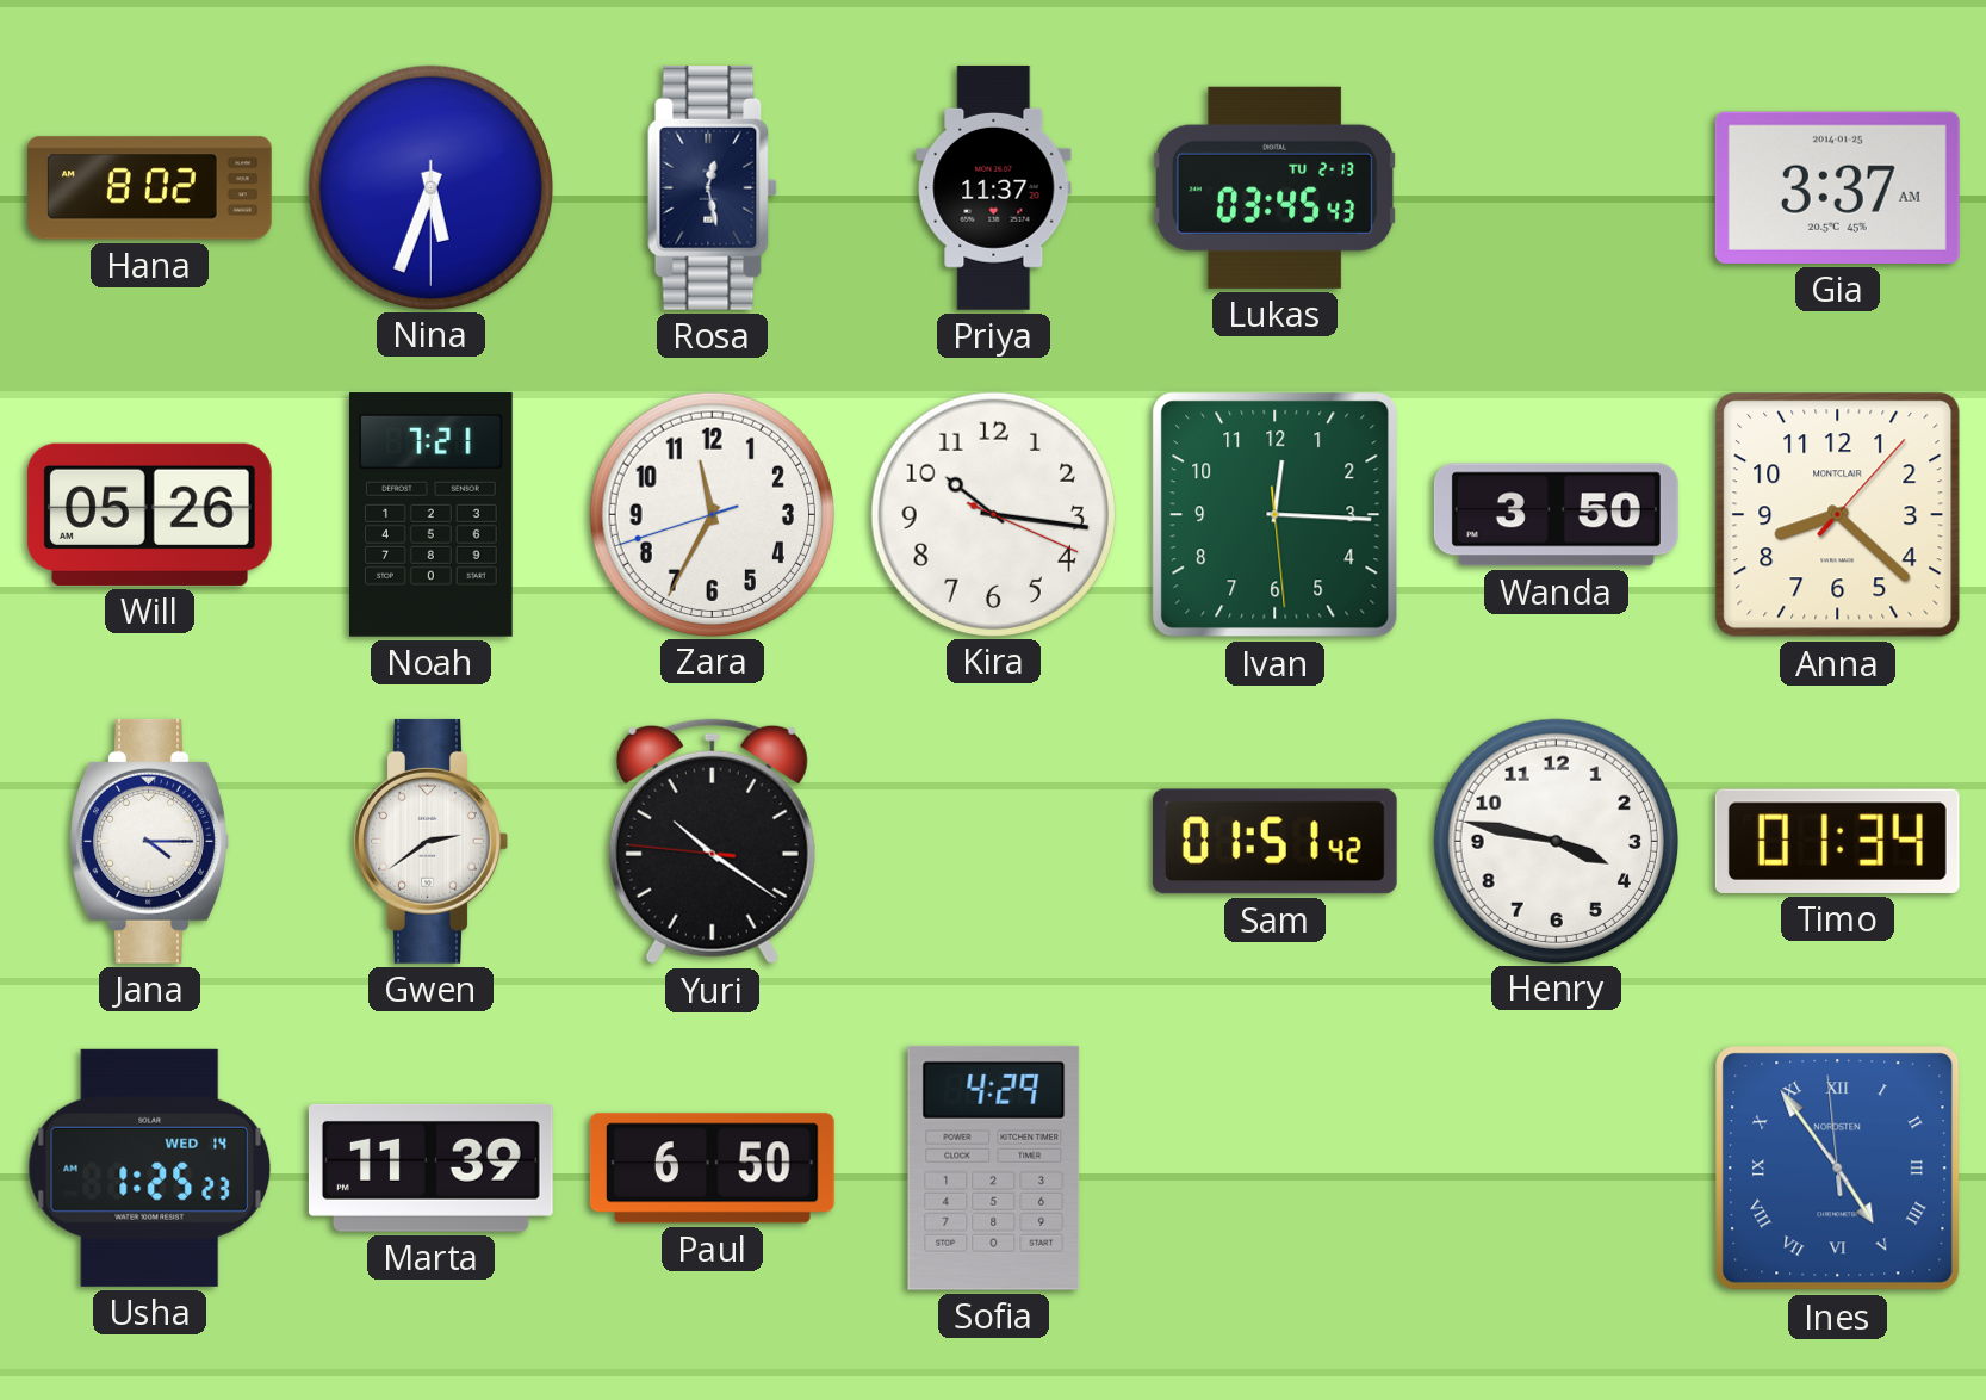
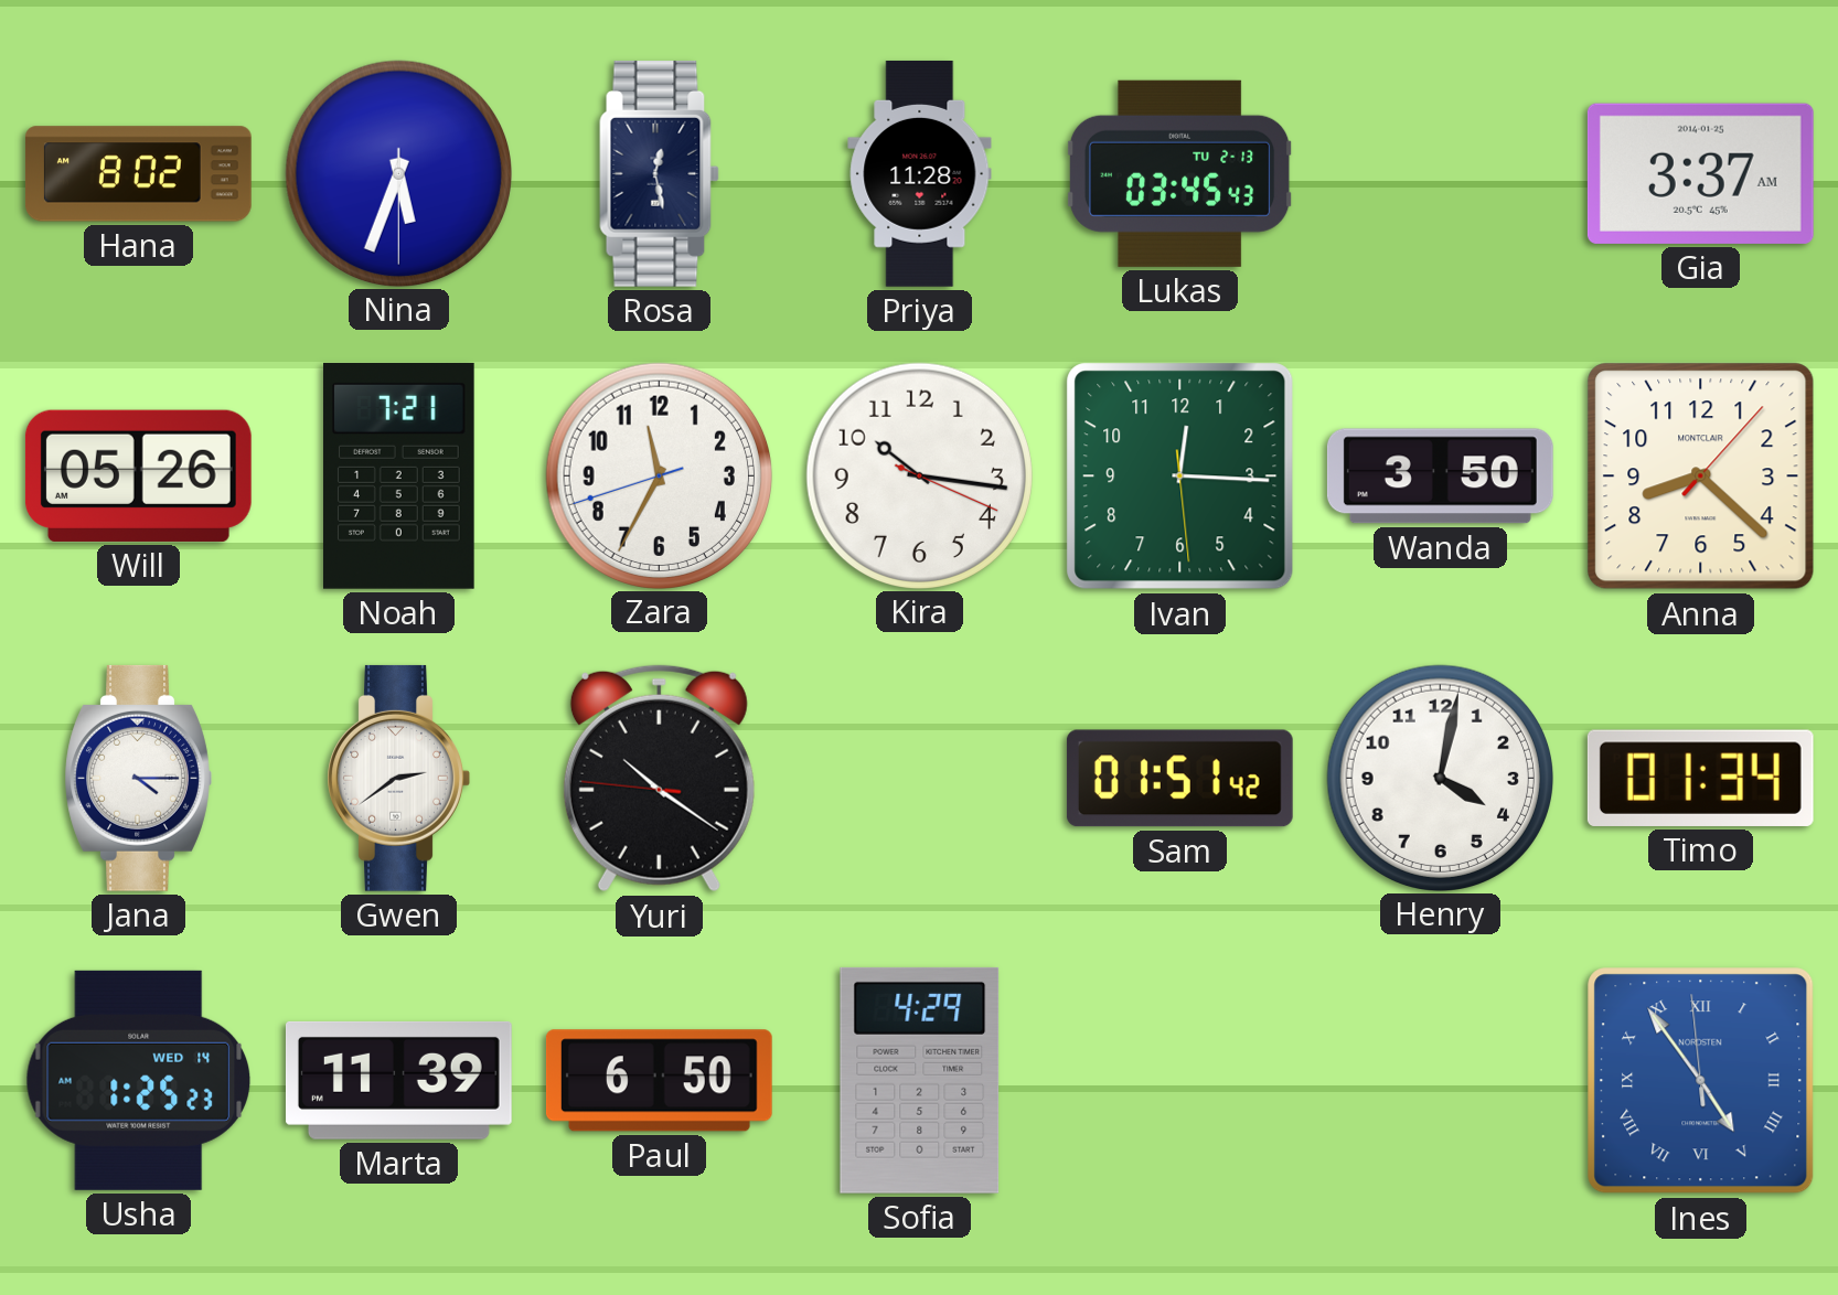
Priya: 11:37 -> 11:28 (920, 173)
Henry: 3:47 -> 4:02 (1440, 778)
